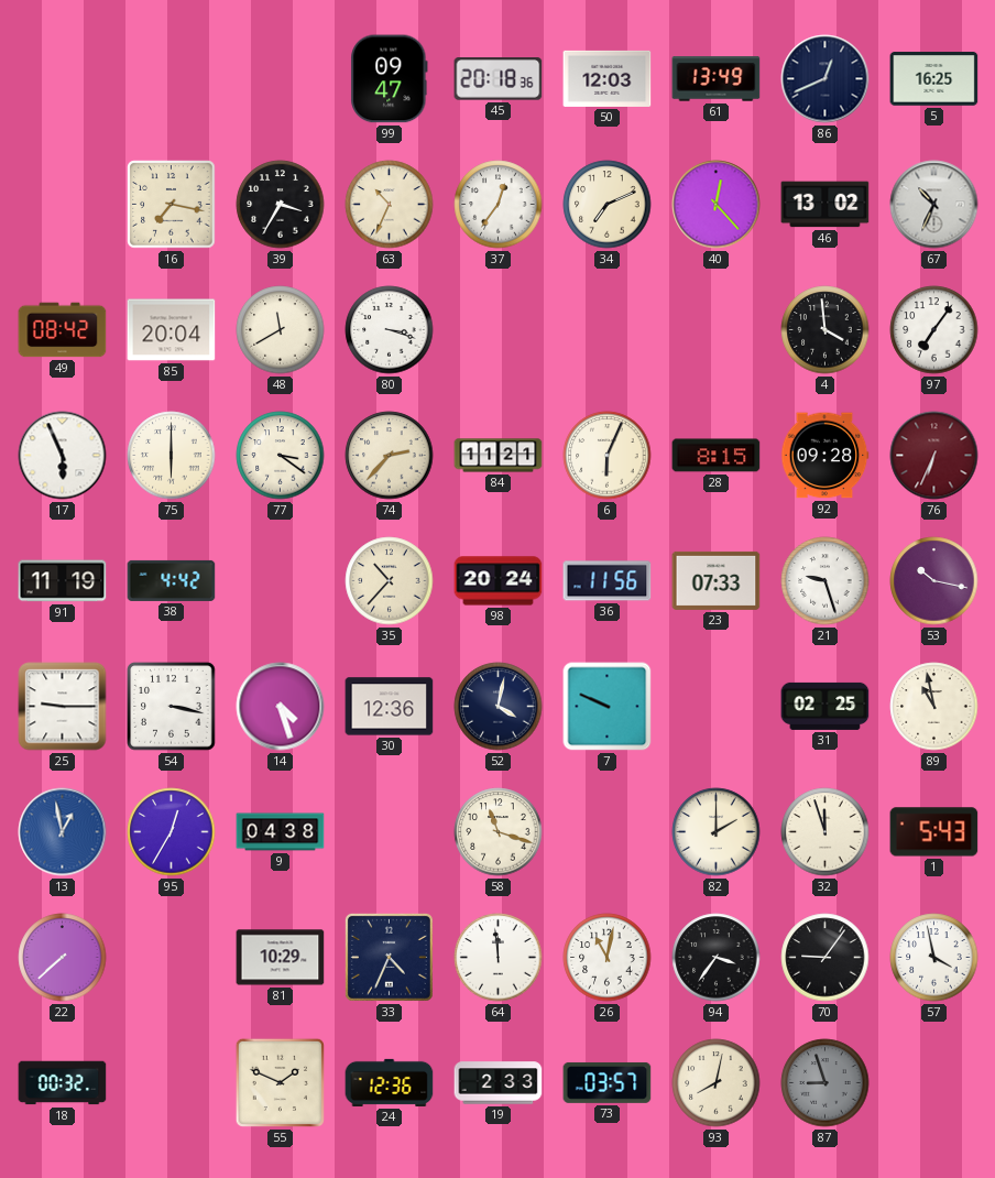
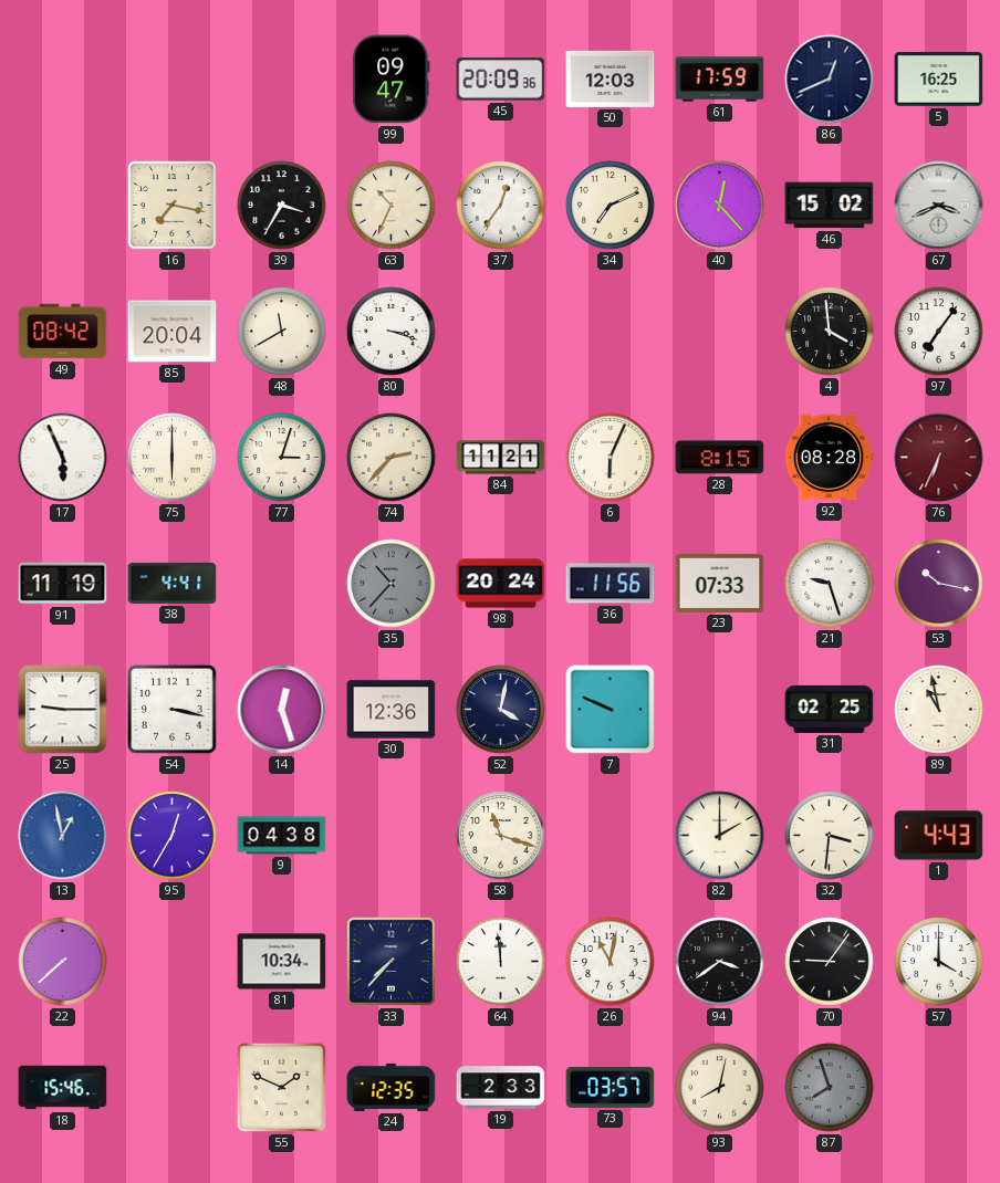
45: 20:18 -> 20:09 (501, 80)
61: 13:49 -> 17:59 (720, 80)
46: 13:02 -> 15:02 (830, 206)
67: 10:34 -> 3:41 (939, 206)
77: 3:21 -> 3:03 (282, 458)
92: 09:28 -> 08:28 (829, 458)
38: 4:42 -> 4:41 (173, 583)
35 dial: cream -> grey (392, 584)
14: 4:27 -> 12:27 (282, 710)
32: 11:57 -> 3:31 (830, 836)
1: 5:43 -> 4:43 (939, 836)
81: 10:29 -> 10:34 (282, 962)
33: 4:34 -> 7:37 (390, 961)
94: 3:36 -> 3:39 (720, 962)
57: 3:58 -> 4:00 (939, 962)
18: 00:32 -> 15:46 (63, 1088)
24: 12:36 -> 12:35 (392, 1087)
87: 8:57 -> 7:57 (830, 1088)
